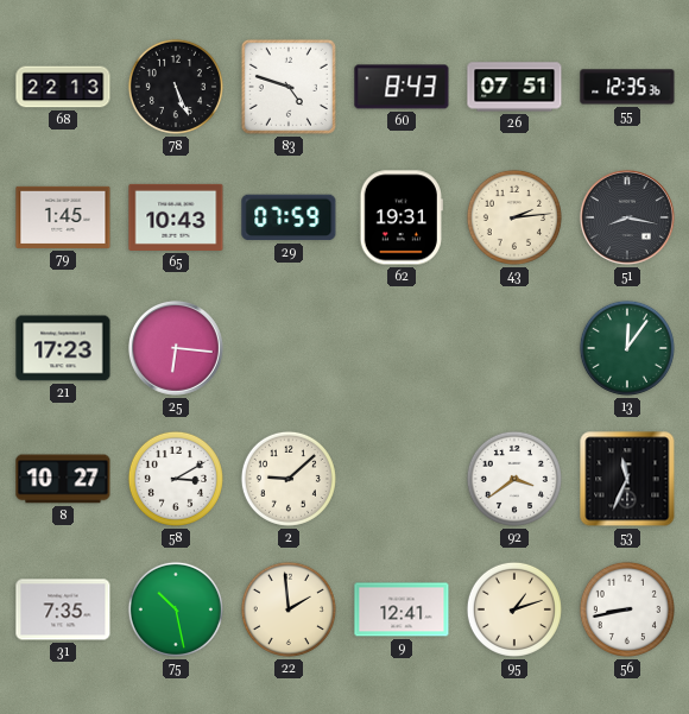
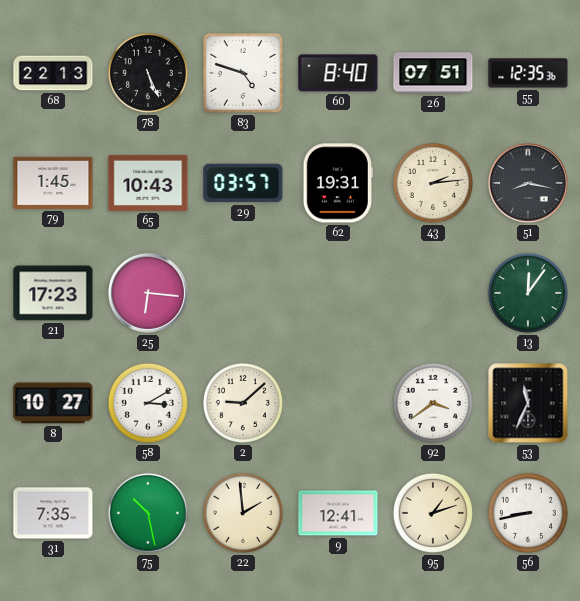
60: 8:43 -> 8:40 (338, 73)
29: 07:59 -> 03:57 (243, 183)
